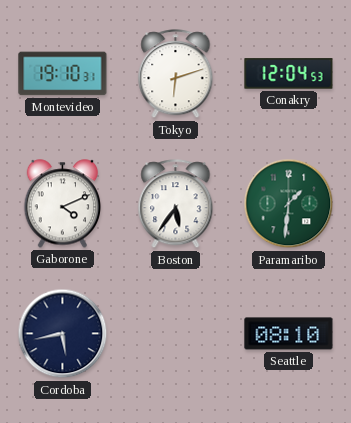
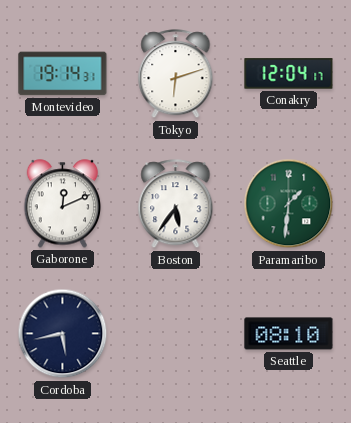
Montevideo: 19:10 -> 19:14 (63, 74)
Conakry: 12:04:53 -> 12:04:17 (289, 74)
Gaborone: 4:11 -> 12:11 (63, 204)
